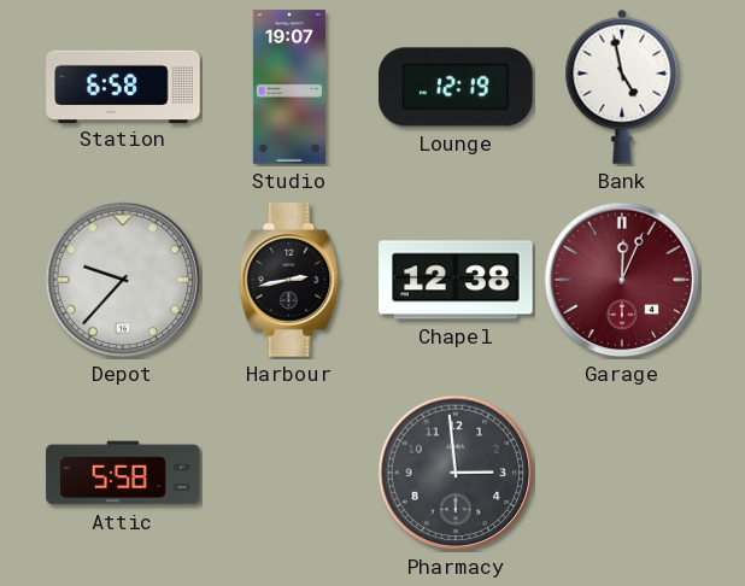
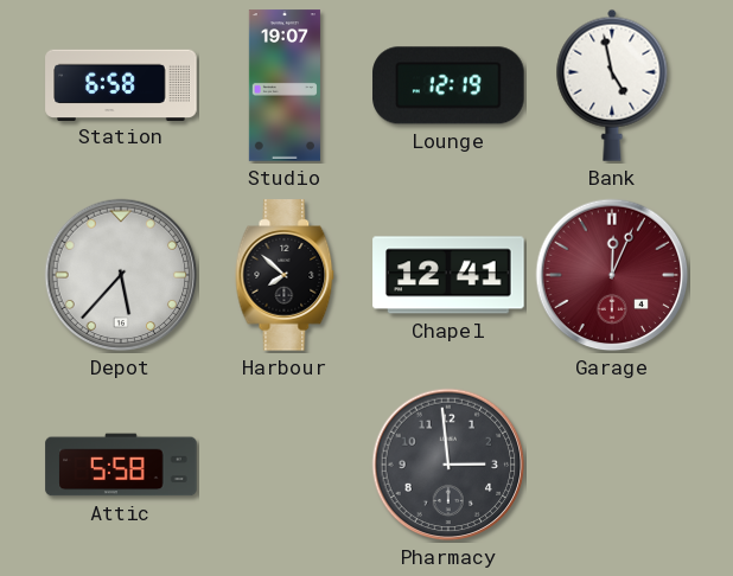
Depot: 9:37 -> 5:37 (121, 275)
Harbour: 2:43 -> 7:52 (285, 275)
Chapel: 12:38 -> 12:41 (448, 275)
